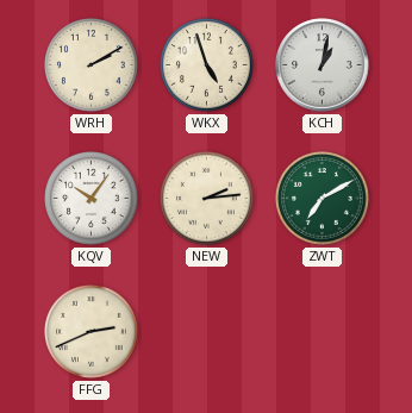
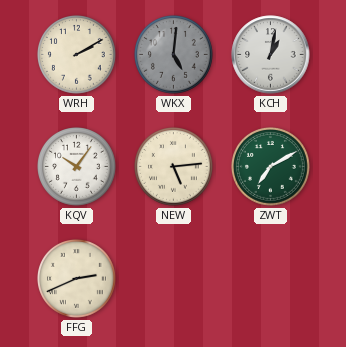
WKX: 4:57 -> 5:01 (174, 55)
WKX dial: cream -> grey (174, 55)
NEW: 2:14 -> 5:14 (174, 167)
